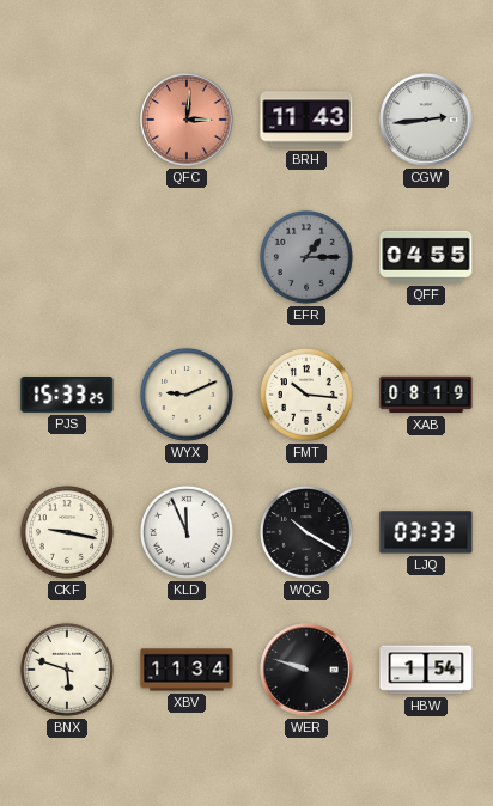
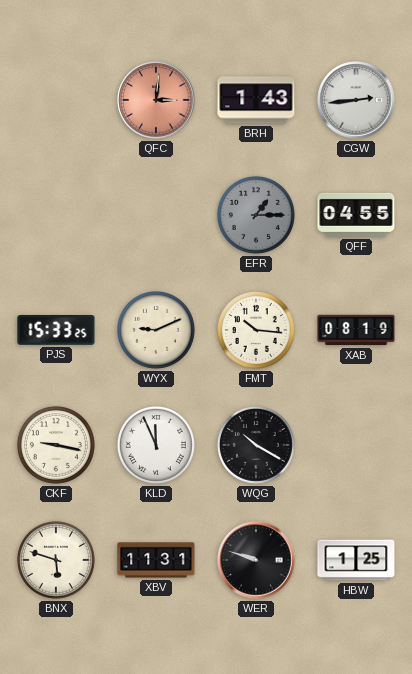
BRH: 11:43 -> 1:43 (256, 100)
LJQ: 03:33 -> none (426, 532)
XBV: 11:34 -> 11:31 (156, 560)
HBW: 1:54 -> 1:25 (356, 560)
